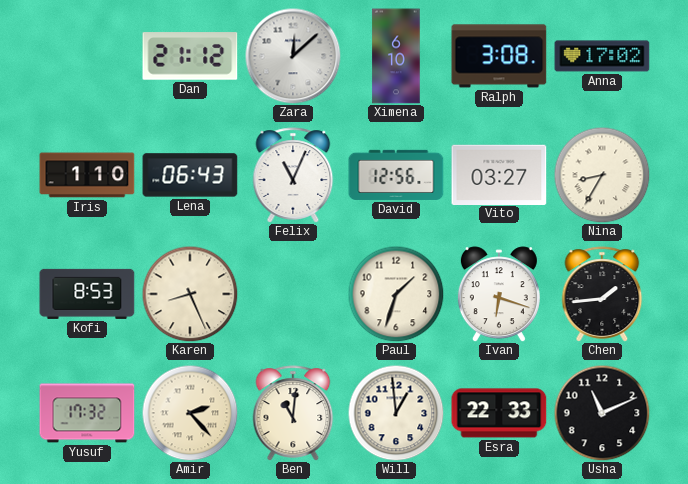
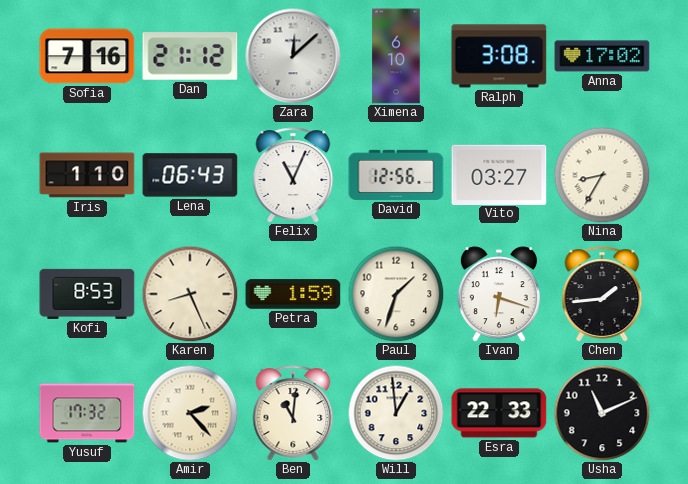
Sofia: none -> 7:16 (87, 56)
Petra: none -> 1:59 (293, 294)
